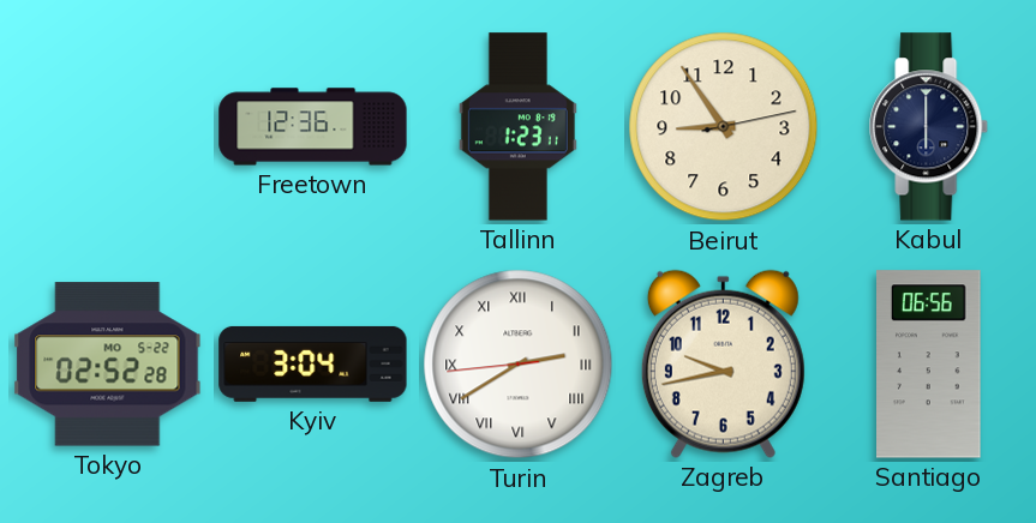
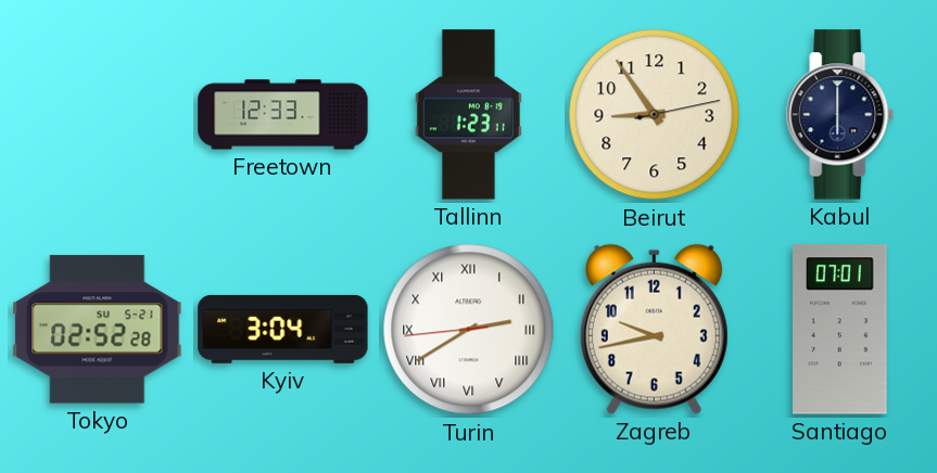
Freetown: 12:36 -> 12:33 (283, 115)
Tokyo date: MO 5-22 -> SU 5-21 (98, 330)
Santiago: 06:56 -> 07:01 (840, 330)
